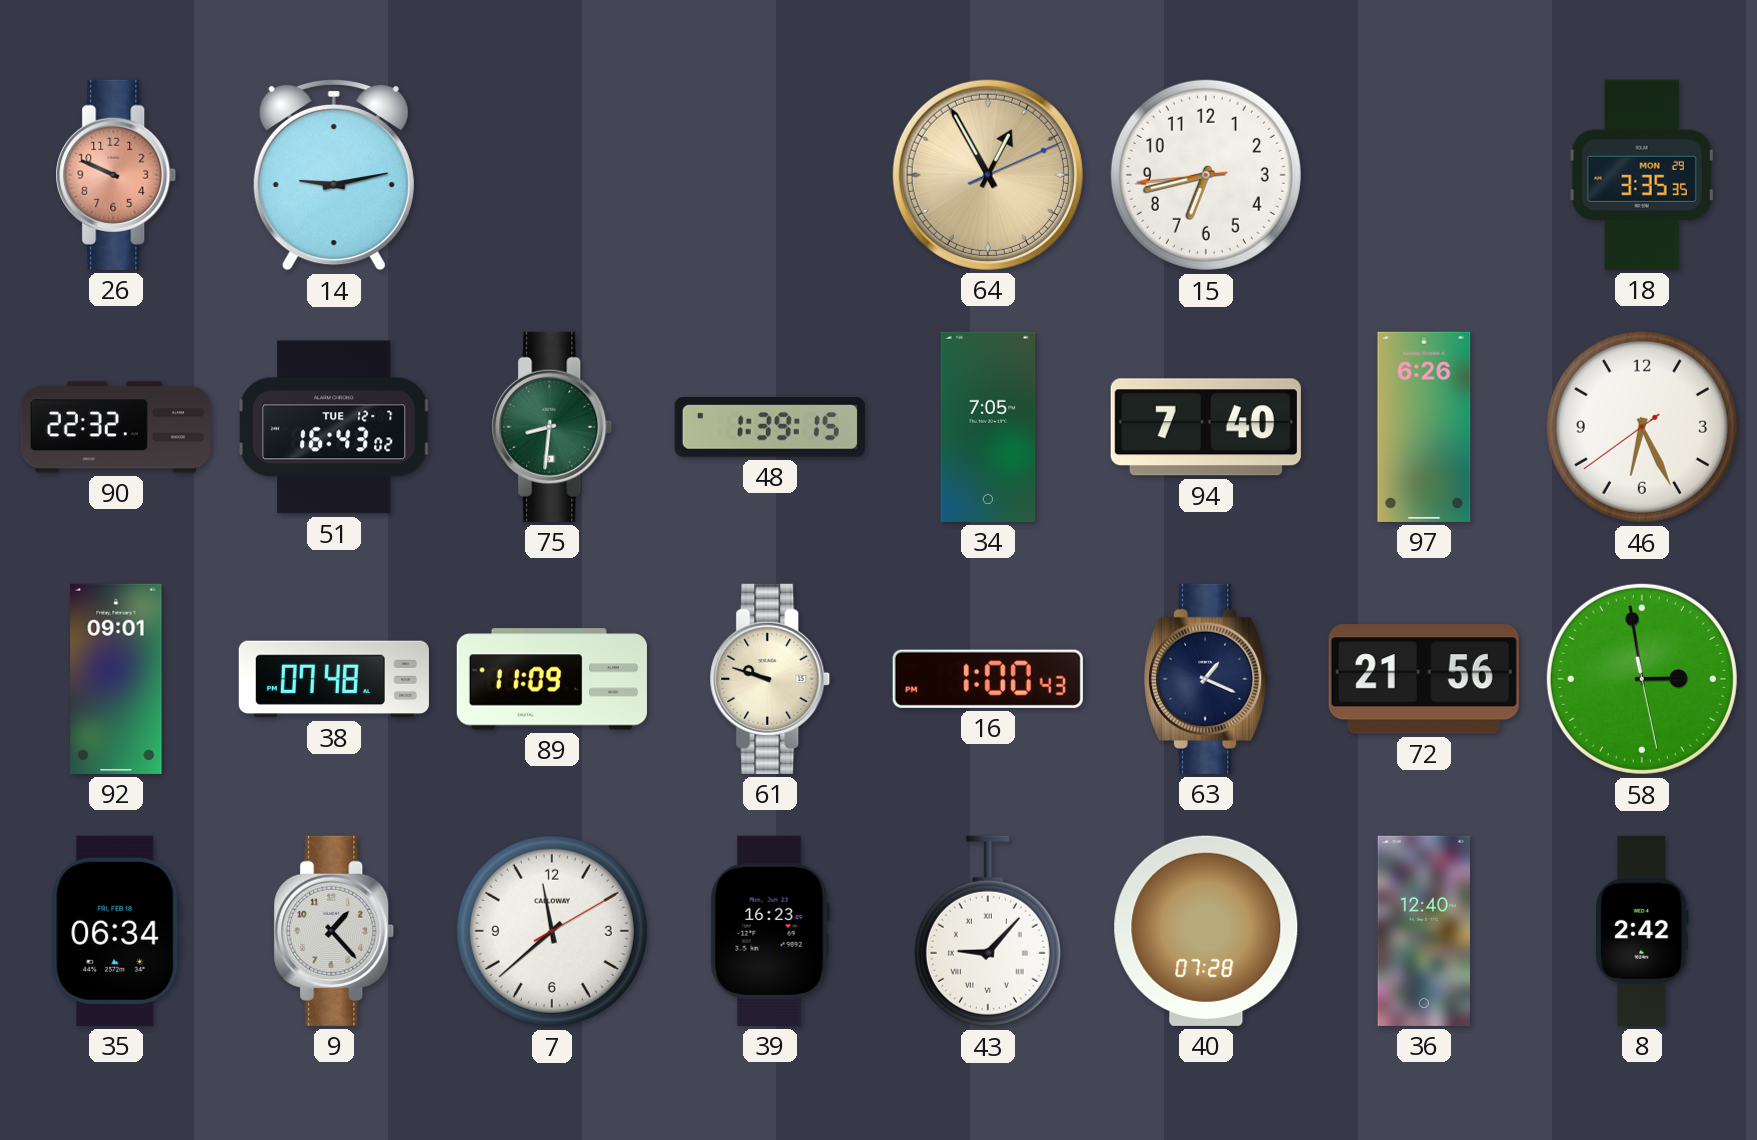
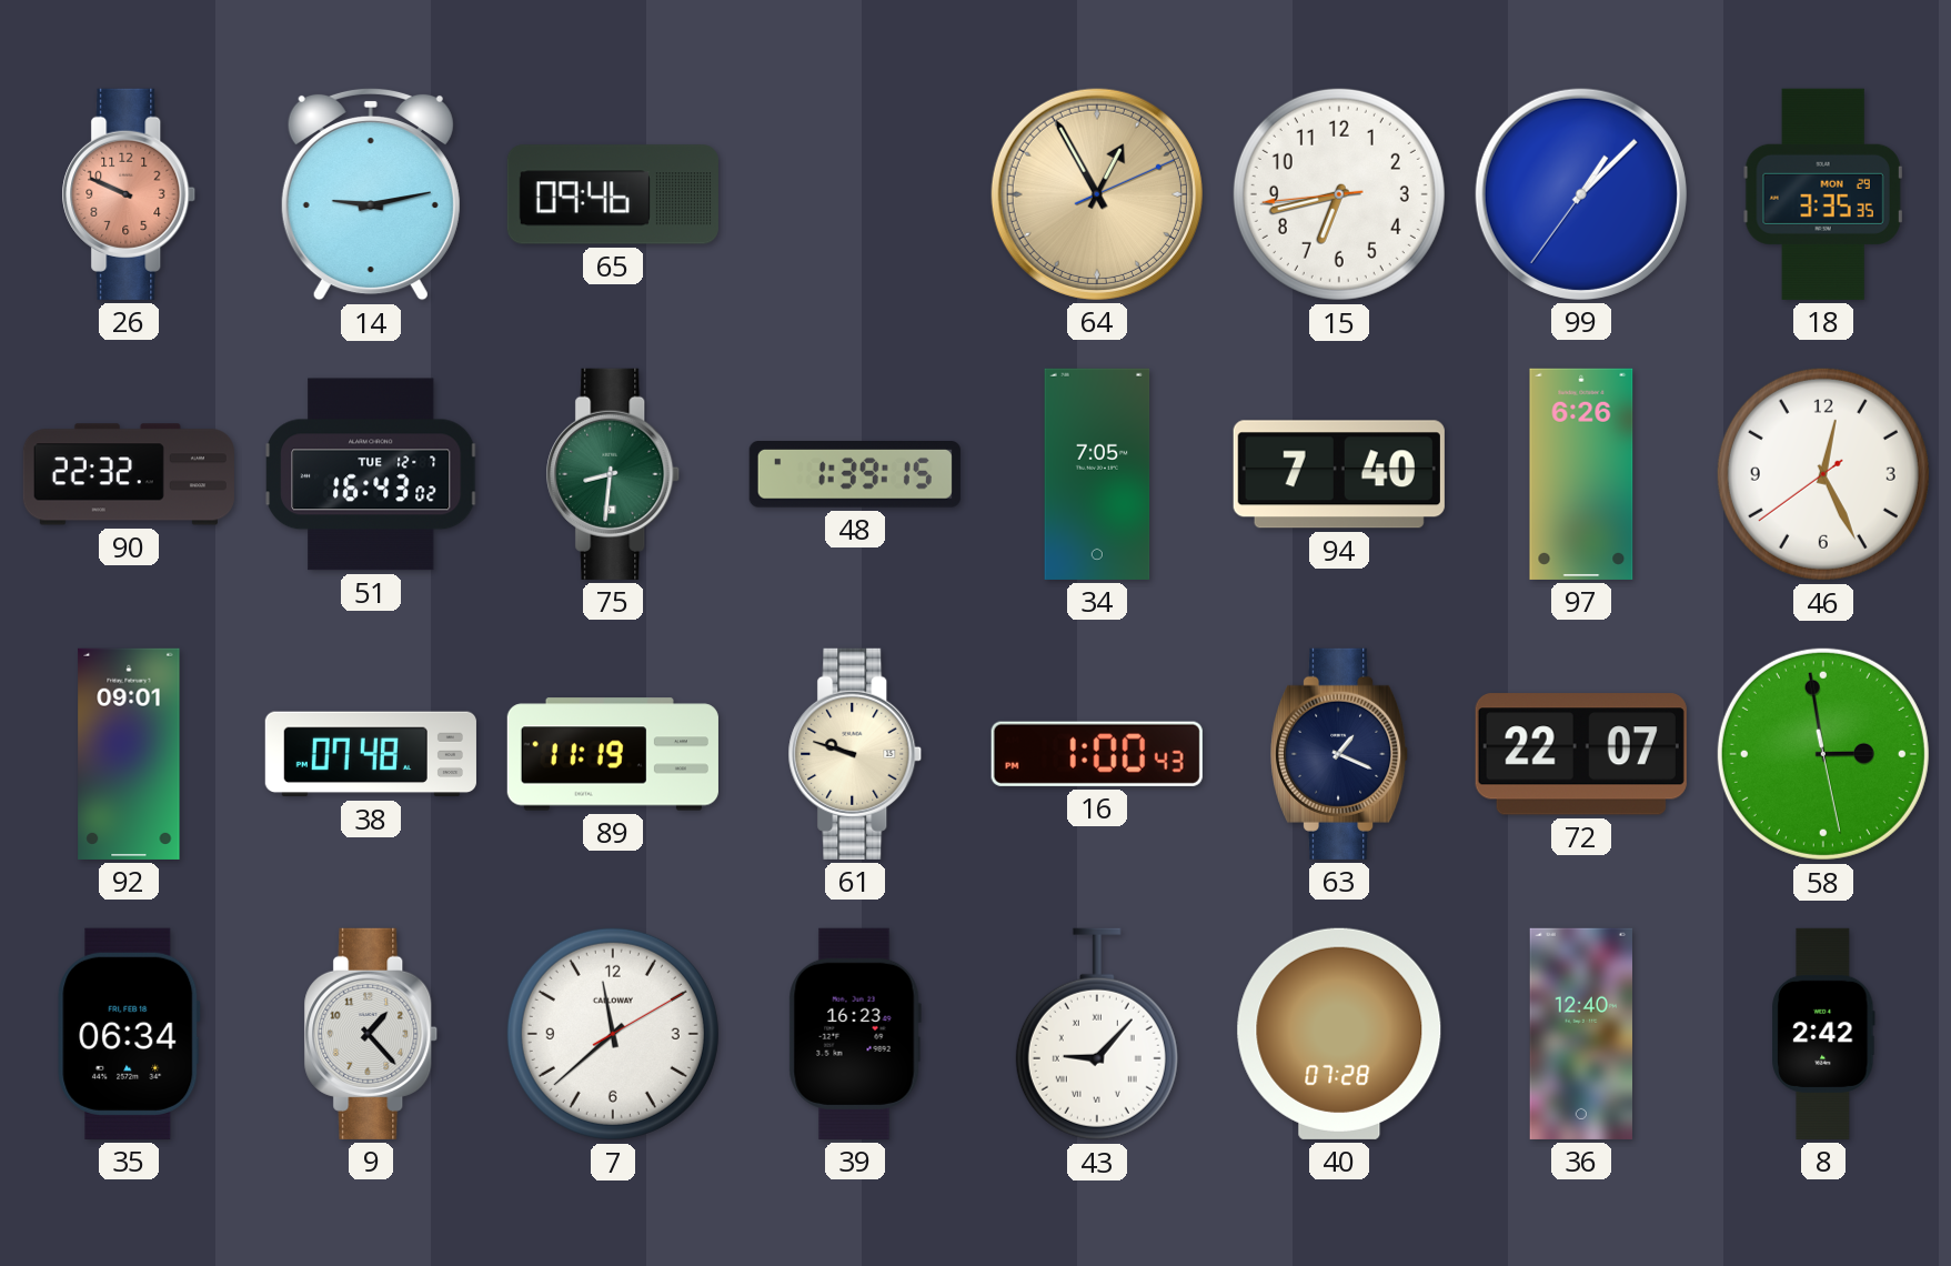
65: none -> 09:46 (613, 194)
99: none -> 1:07 (1581, 194)
46: 6:25 -> 12:25 (1823, 474)
89: 11:09 -> 11:19 (613, 754)
72: 21:56 -> 22:07 (1581, 754)
